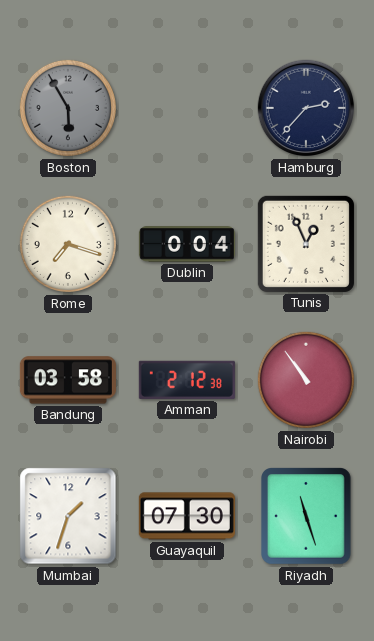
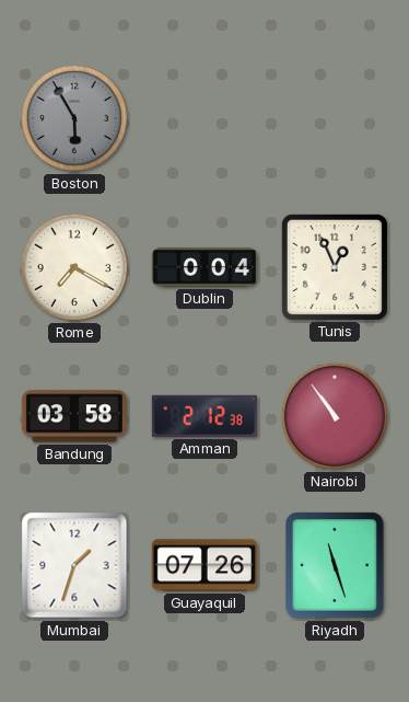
Hamburg: 2:37 -> none (306, 108)
Rome: 7:18 -> 7:20 (74, 267)
Guayaquil: 07:30 -> 07:26 (204, 565)
